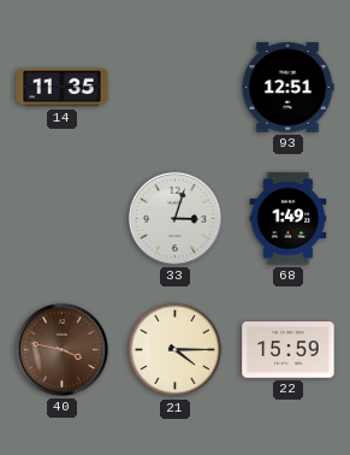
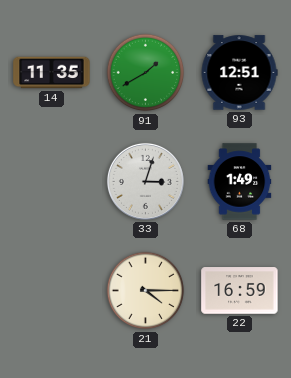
91: none -> 1:40 (146, 73)
40: 3:47 -> none (61, 349)
22: 15:59 -> 16:59 (240, 291)
